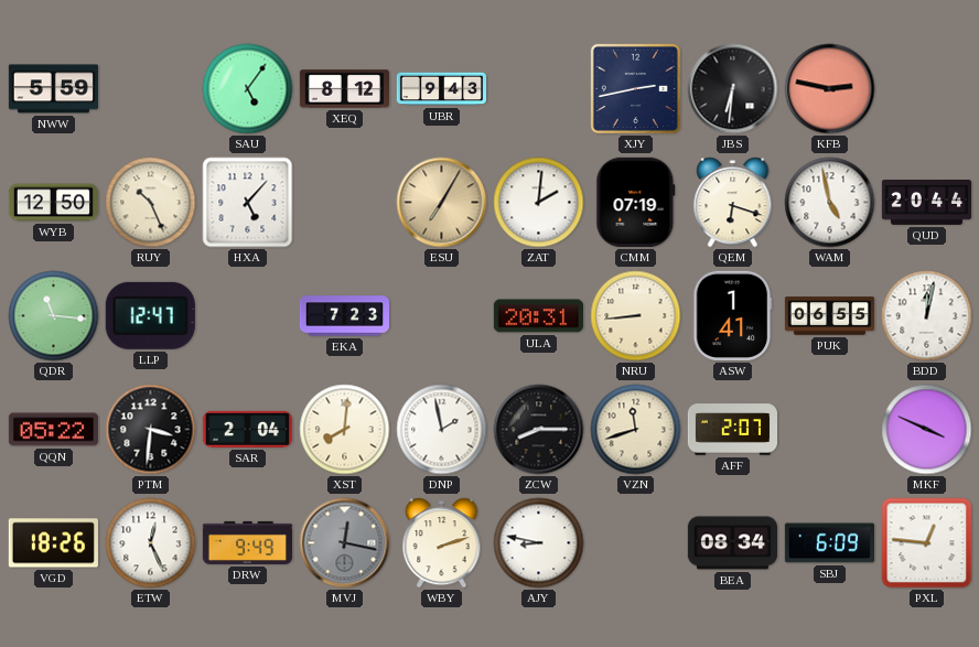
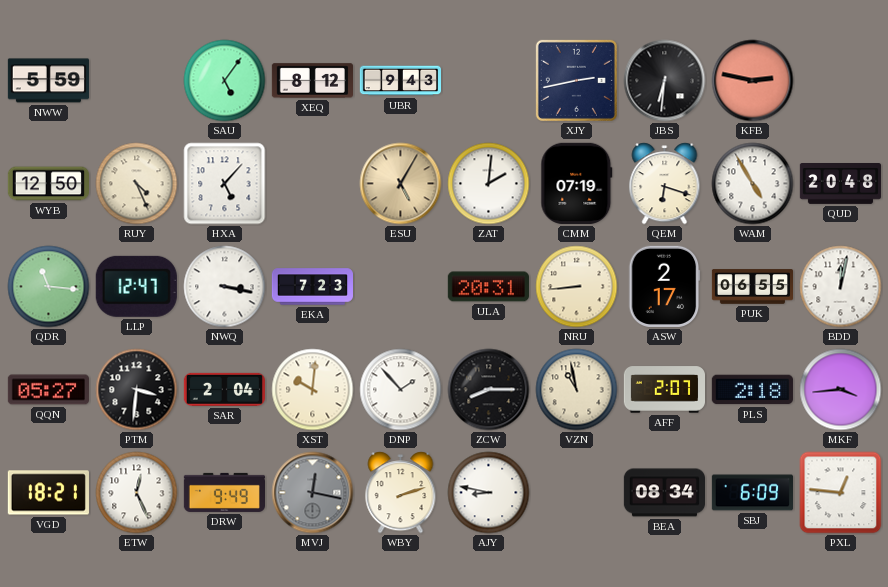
RUY: 10:26 -> 4:26 (137, 184)
ESU: 7:05 -> 5:05 (401, 184)
WAM: 4:58 -> 4:55 (753, 184)
QUD: 20:44 -> 20:48 (840, 184)
NWQ: none -> 3:17 (225, 287)
ASW: 1:41 -> 2:17 (665, 286)
QQN: 05:22 -> 05:27 (48, 390)
XST: 8:01 -> 10:01 (313, 390)
DNP: 1:58 -> 1:53 (401, 390)
VZN: 11:42 -> 10:58 (577, 390)
PLS: none -> 2:18 (752, 390)
MKF: 3:49 -> 3:44 (841, 390)
VGD: 18:26 -> 18:21 (48, 493)
